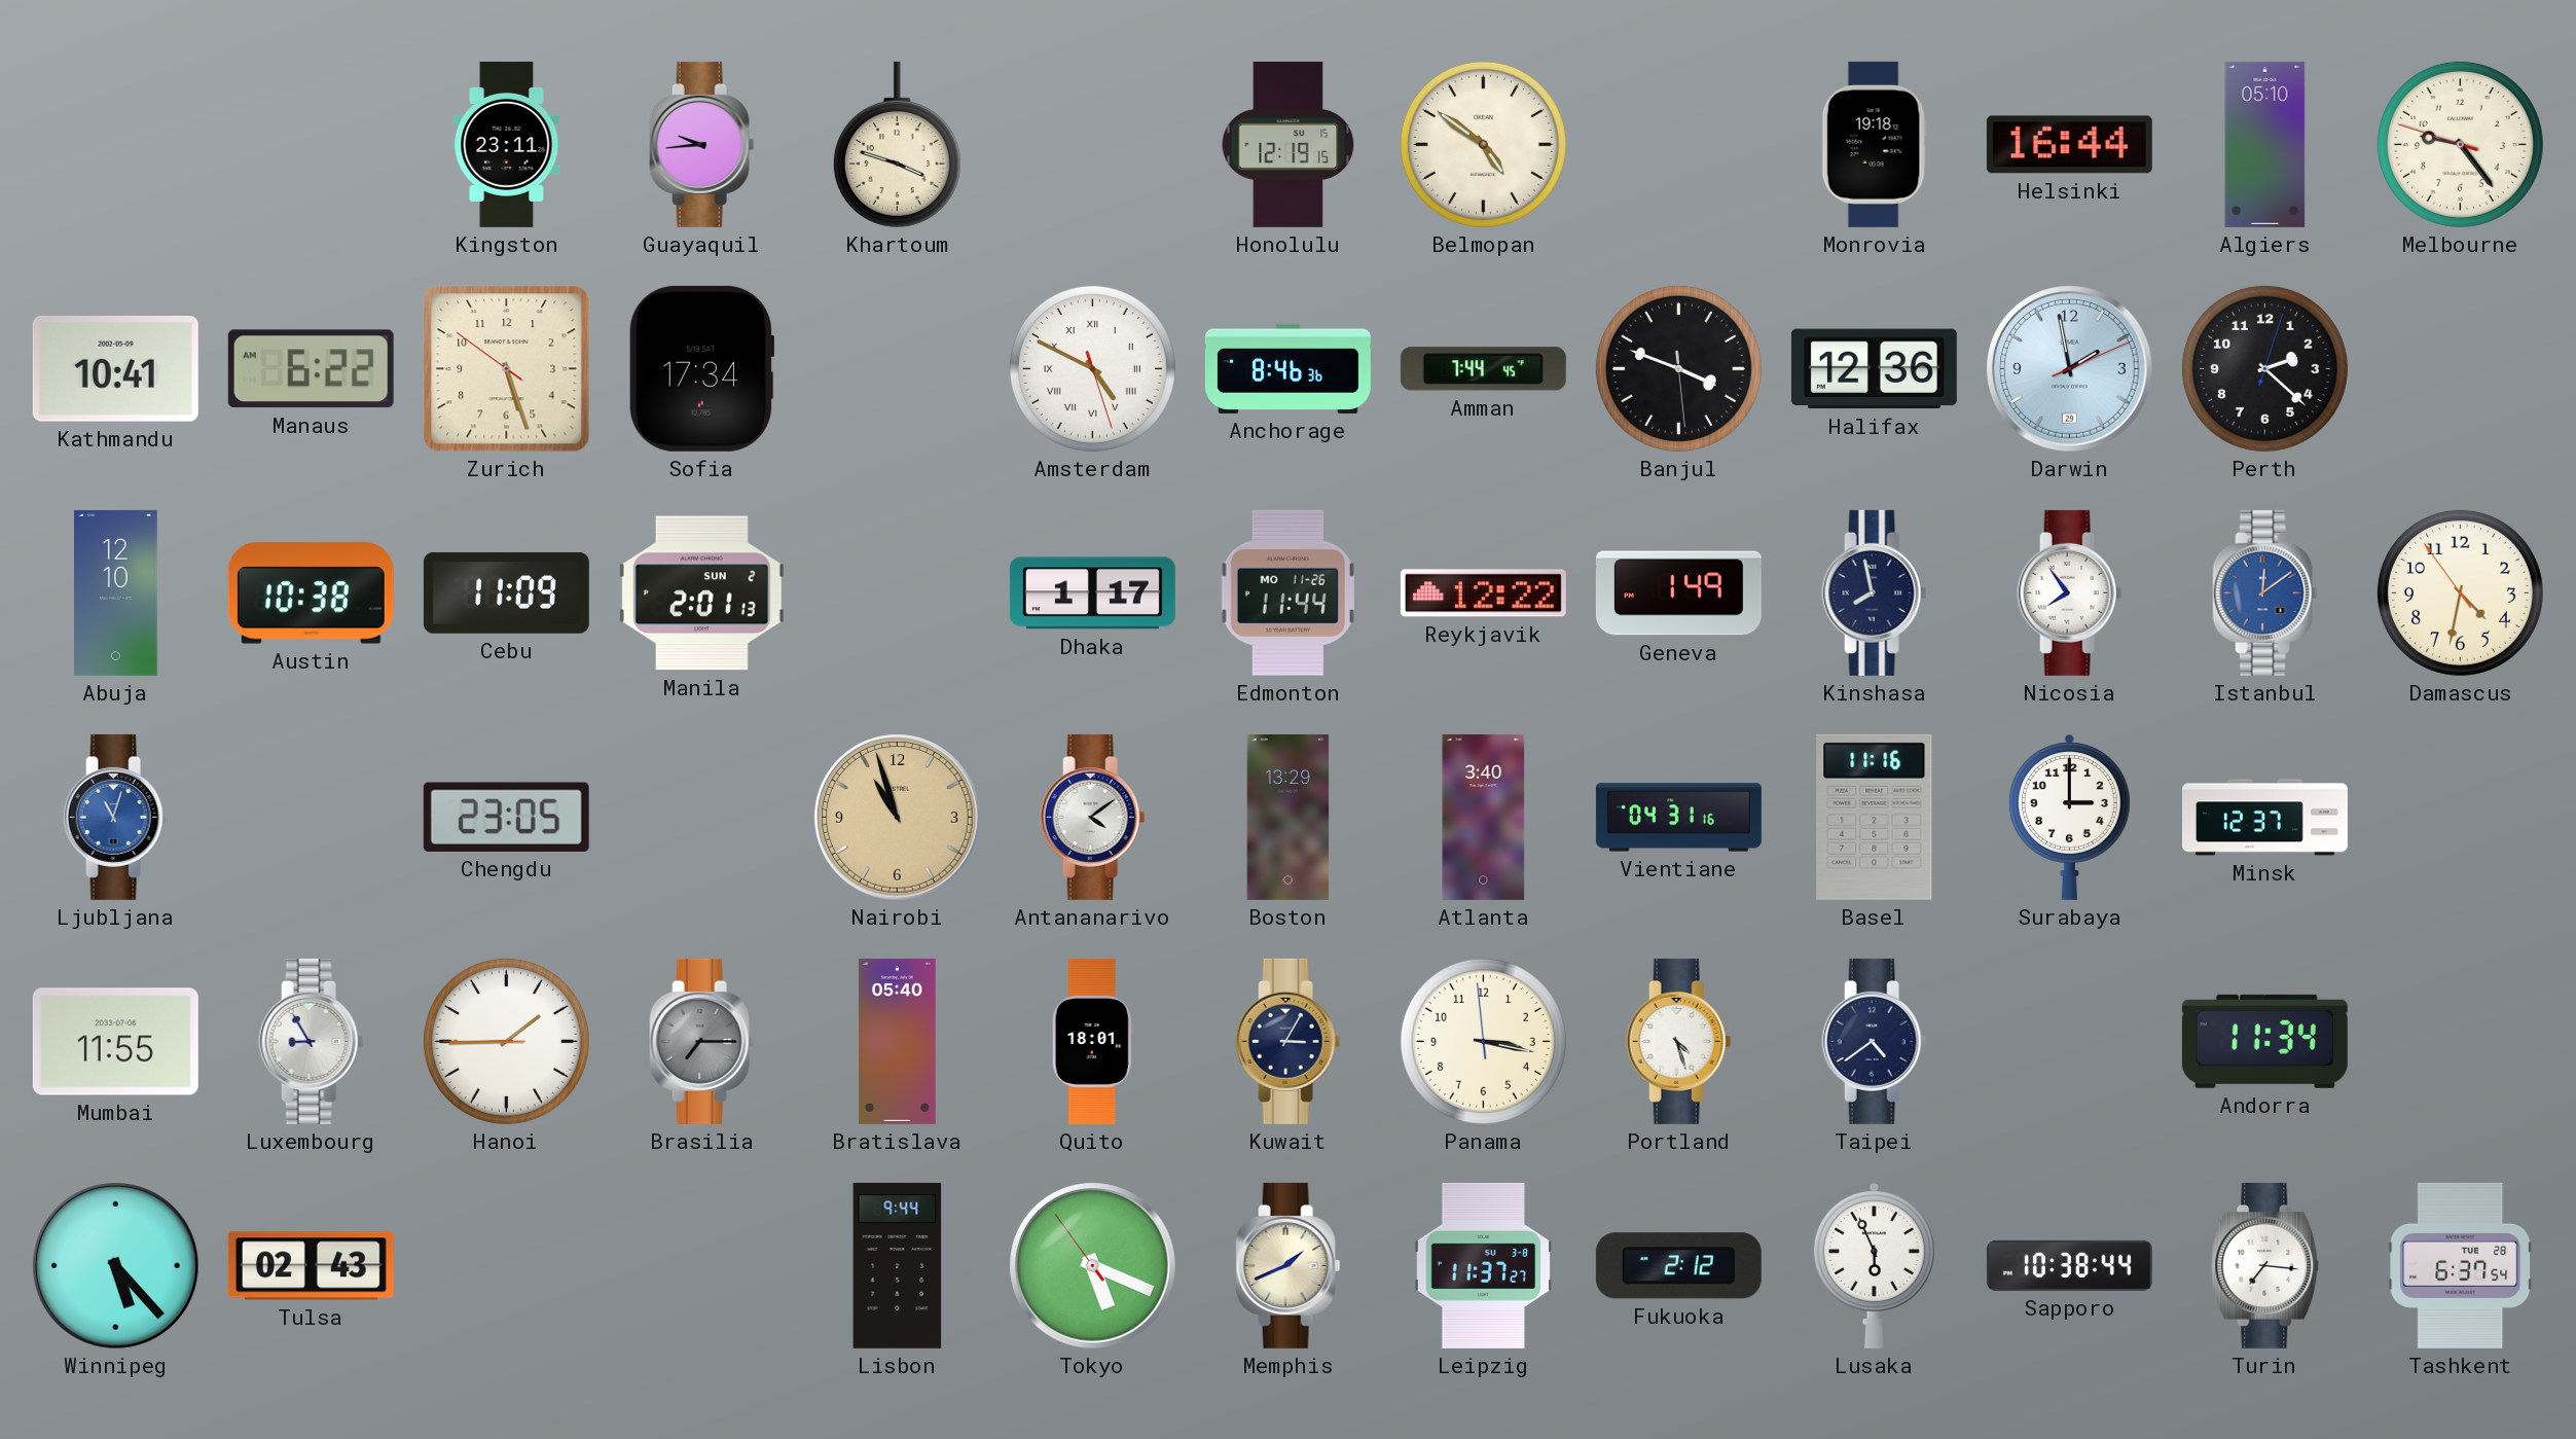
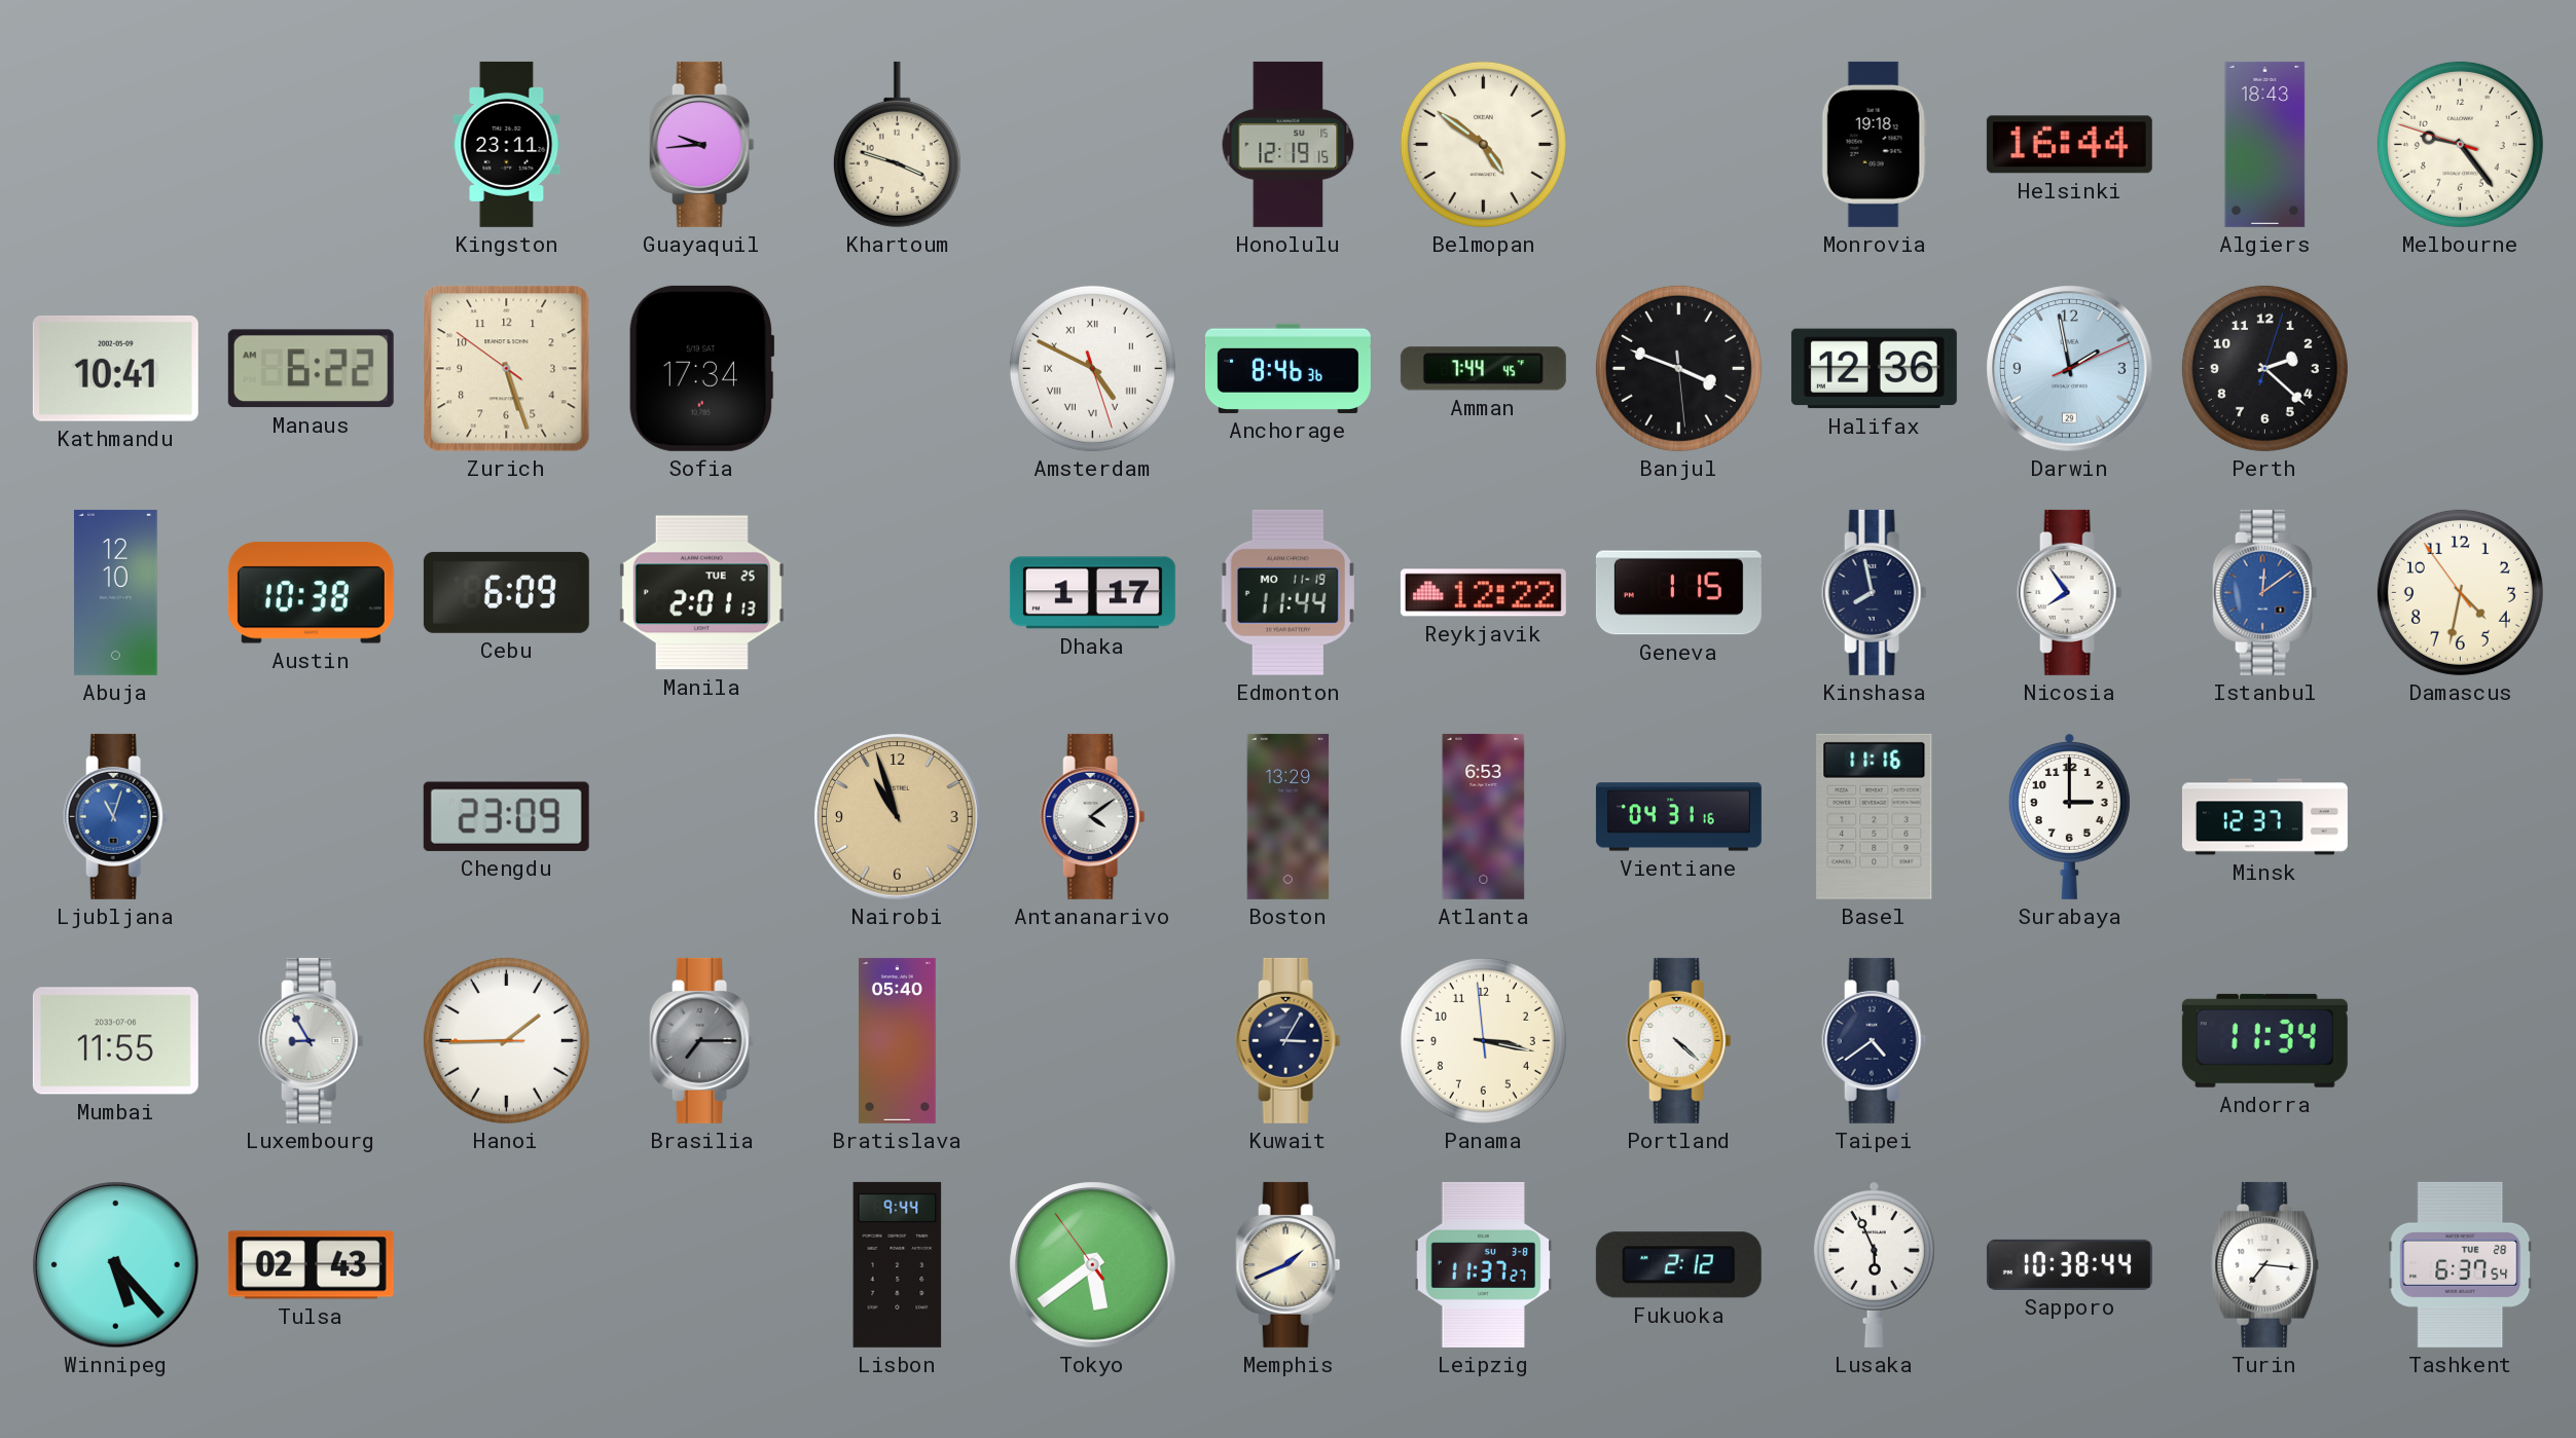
Algiers: 05:10 -> 18:43 (2265, 144)
Cebu: 11:09 -> 6:09 (506, 592)
Manila date: SUN 2 -> TUE 25 (701, 593)
Edmonton date: MO 11-26 -> MO 11-19 (1287, 592)
Geneva: 1:49 -> 1:15 (1678, 593)
Chengdu: 23:05 -> 23:09 (506, 816)
Atlanta: 3:40 -> 6:53 (1484, 816)
Quito: 18:01 -> none (1092, 1041)
Portland: 4:27 -> 4:22 (1679, 1040)
Tokyo: 5:18 -> 5:38 (1093, 1265)
